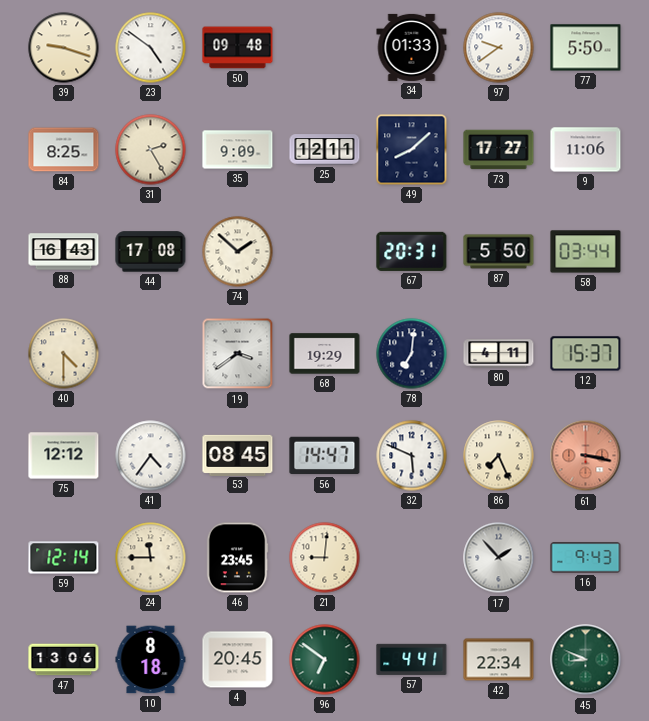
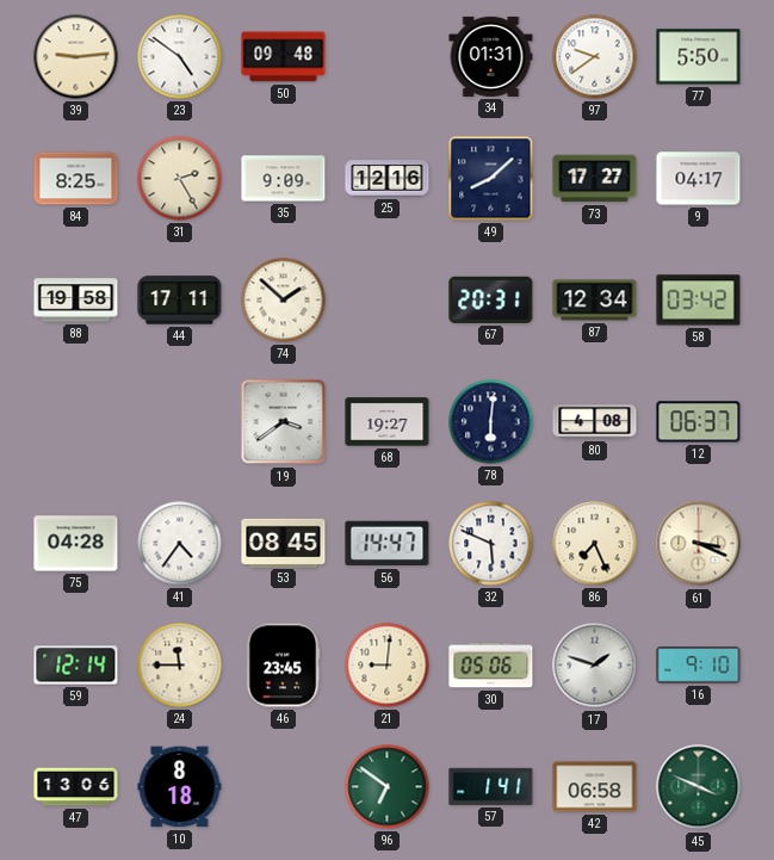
39: 9:18 -> 9:14 (76, 57)
34: 01:33 -> 01:31 (491, 56)
25: 12:11 -> 12:16 (388, 179)
9: 11:06 -> 04:17 (699, 179)
88: 16:43 -> 19:58 (76, 301)
44: 17:08 -> 17:11 (180, 301)
87: 5:50 -> 12:34 (595, 301)
58: 03:44 -> 03:42 (699, 301)
40: 4:30 -> none (64, 354)
68: 19:29 -> 19:27 (388, 422)
78: 7:01 -> 6:01 (491, 422)
80: 4:11 -> 4:08 (595, 422)
12: 15:37 -> 06:37 (699, 422)
75: 12:12 -> 04:28 (76, 544)
61: 3:17 -> 3:19 (699, 544)
61 dial: salmon -> cream (699, 544)
30: none -> 05:06 (491, 666)
17: 1:53 -> 1:48 (595, 666)
16: 9:43 -> 9:10 (699, 666)
4: 20:45 -> none (238, 660)
57: 4:41 -> 1:41 (491, 786)
42: 22:34 -> 06:58 (595, 787)
45: 8:49 -> 3:49 (699, 787)
